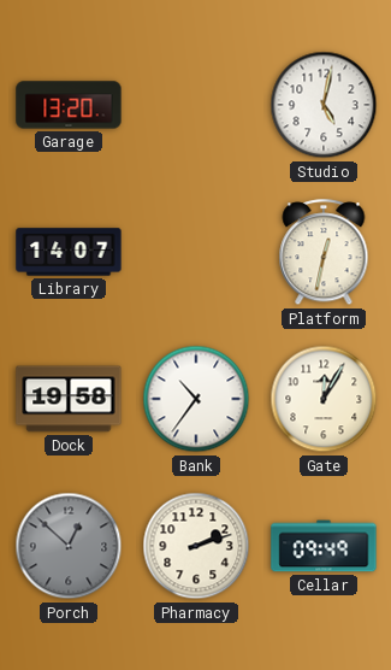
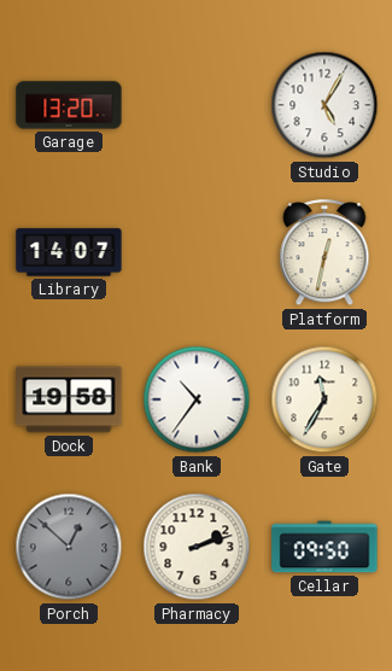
Studio: 5:02 -> 5:05 (324, 105)
Gate: 12:05 -> 11:35 (324, 399)
Cellar: 09:49 -> 09:50 (324, 547)
